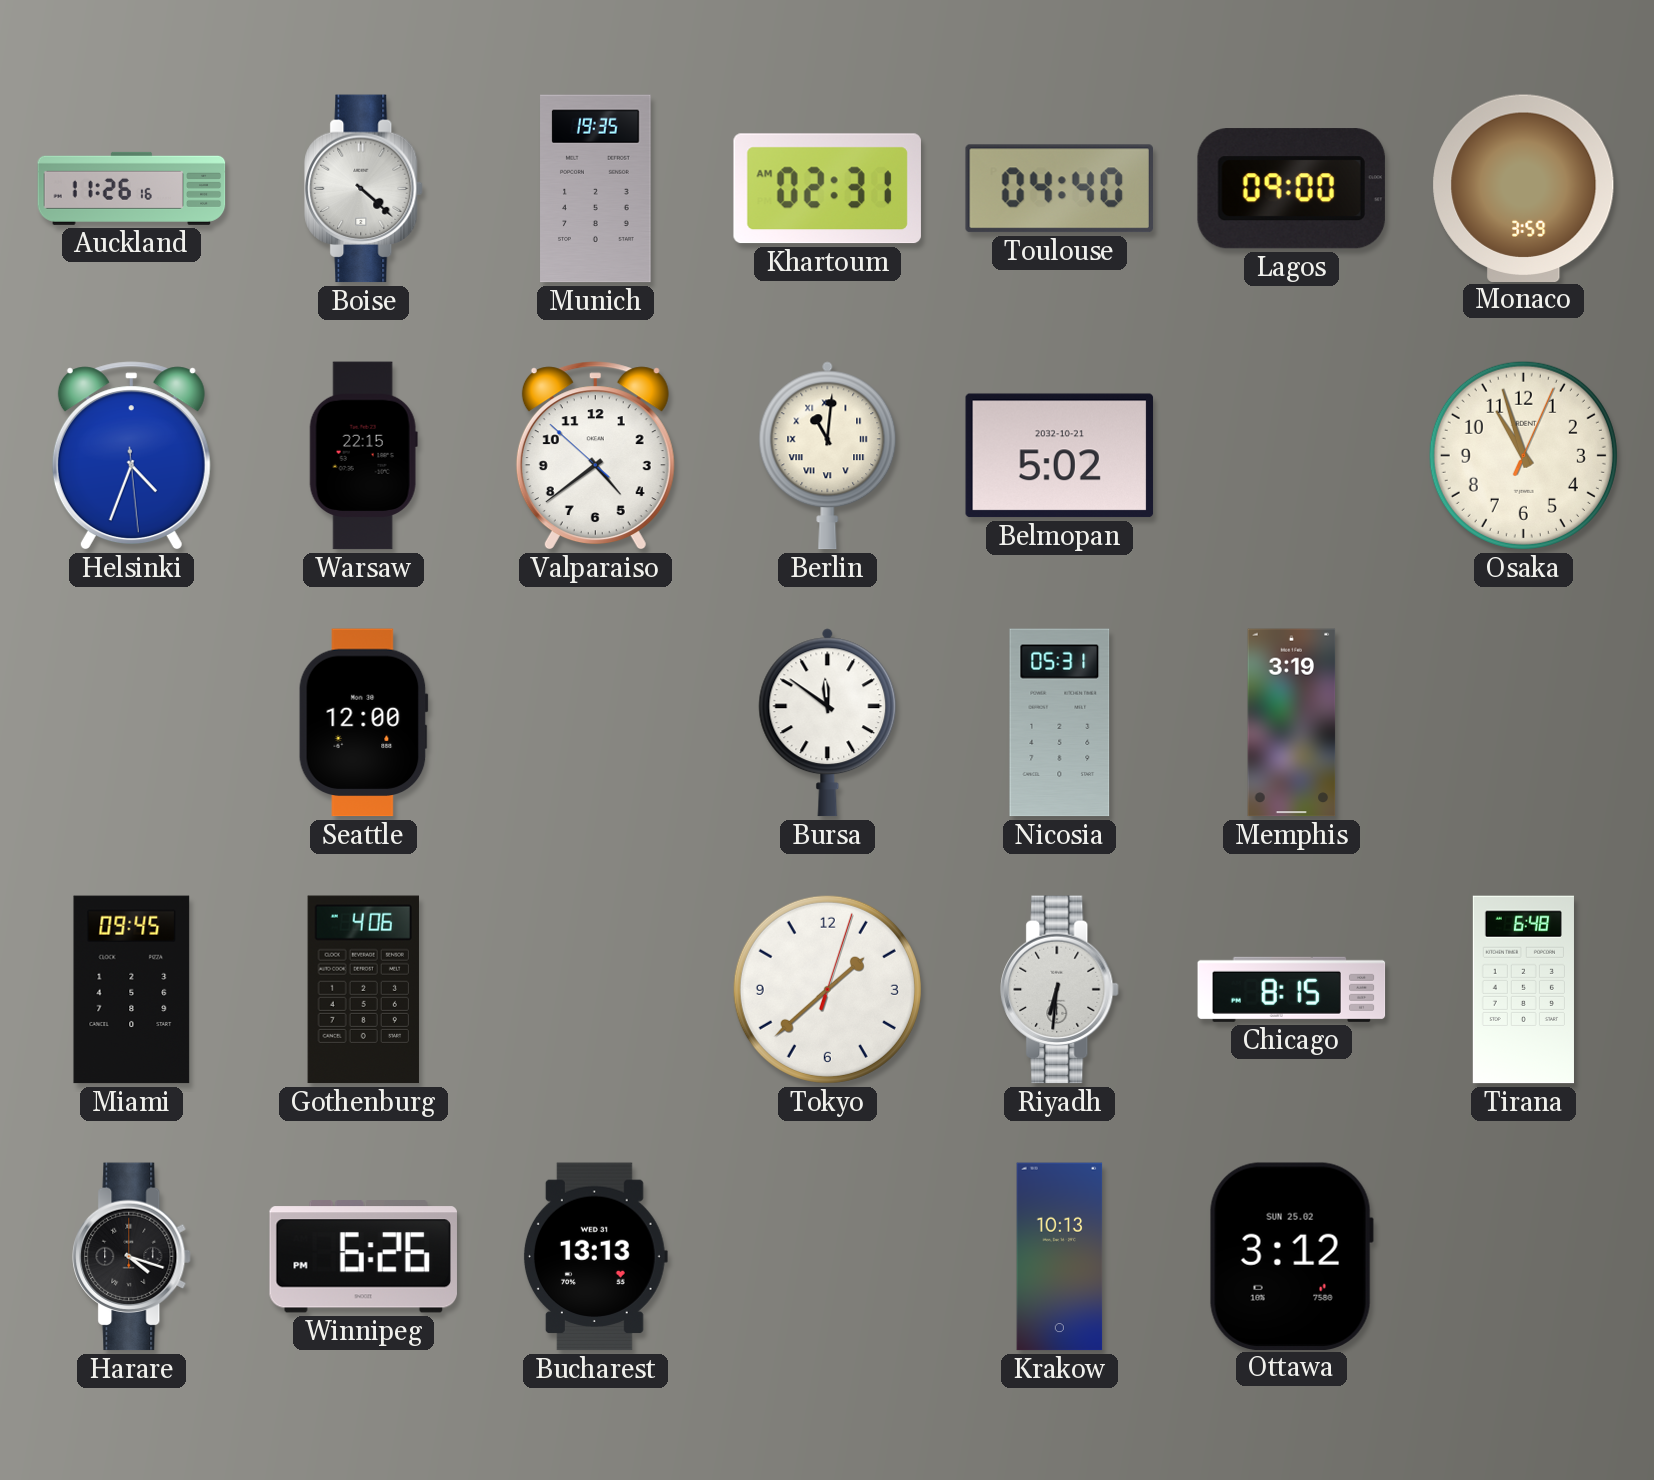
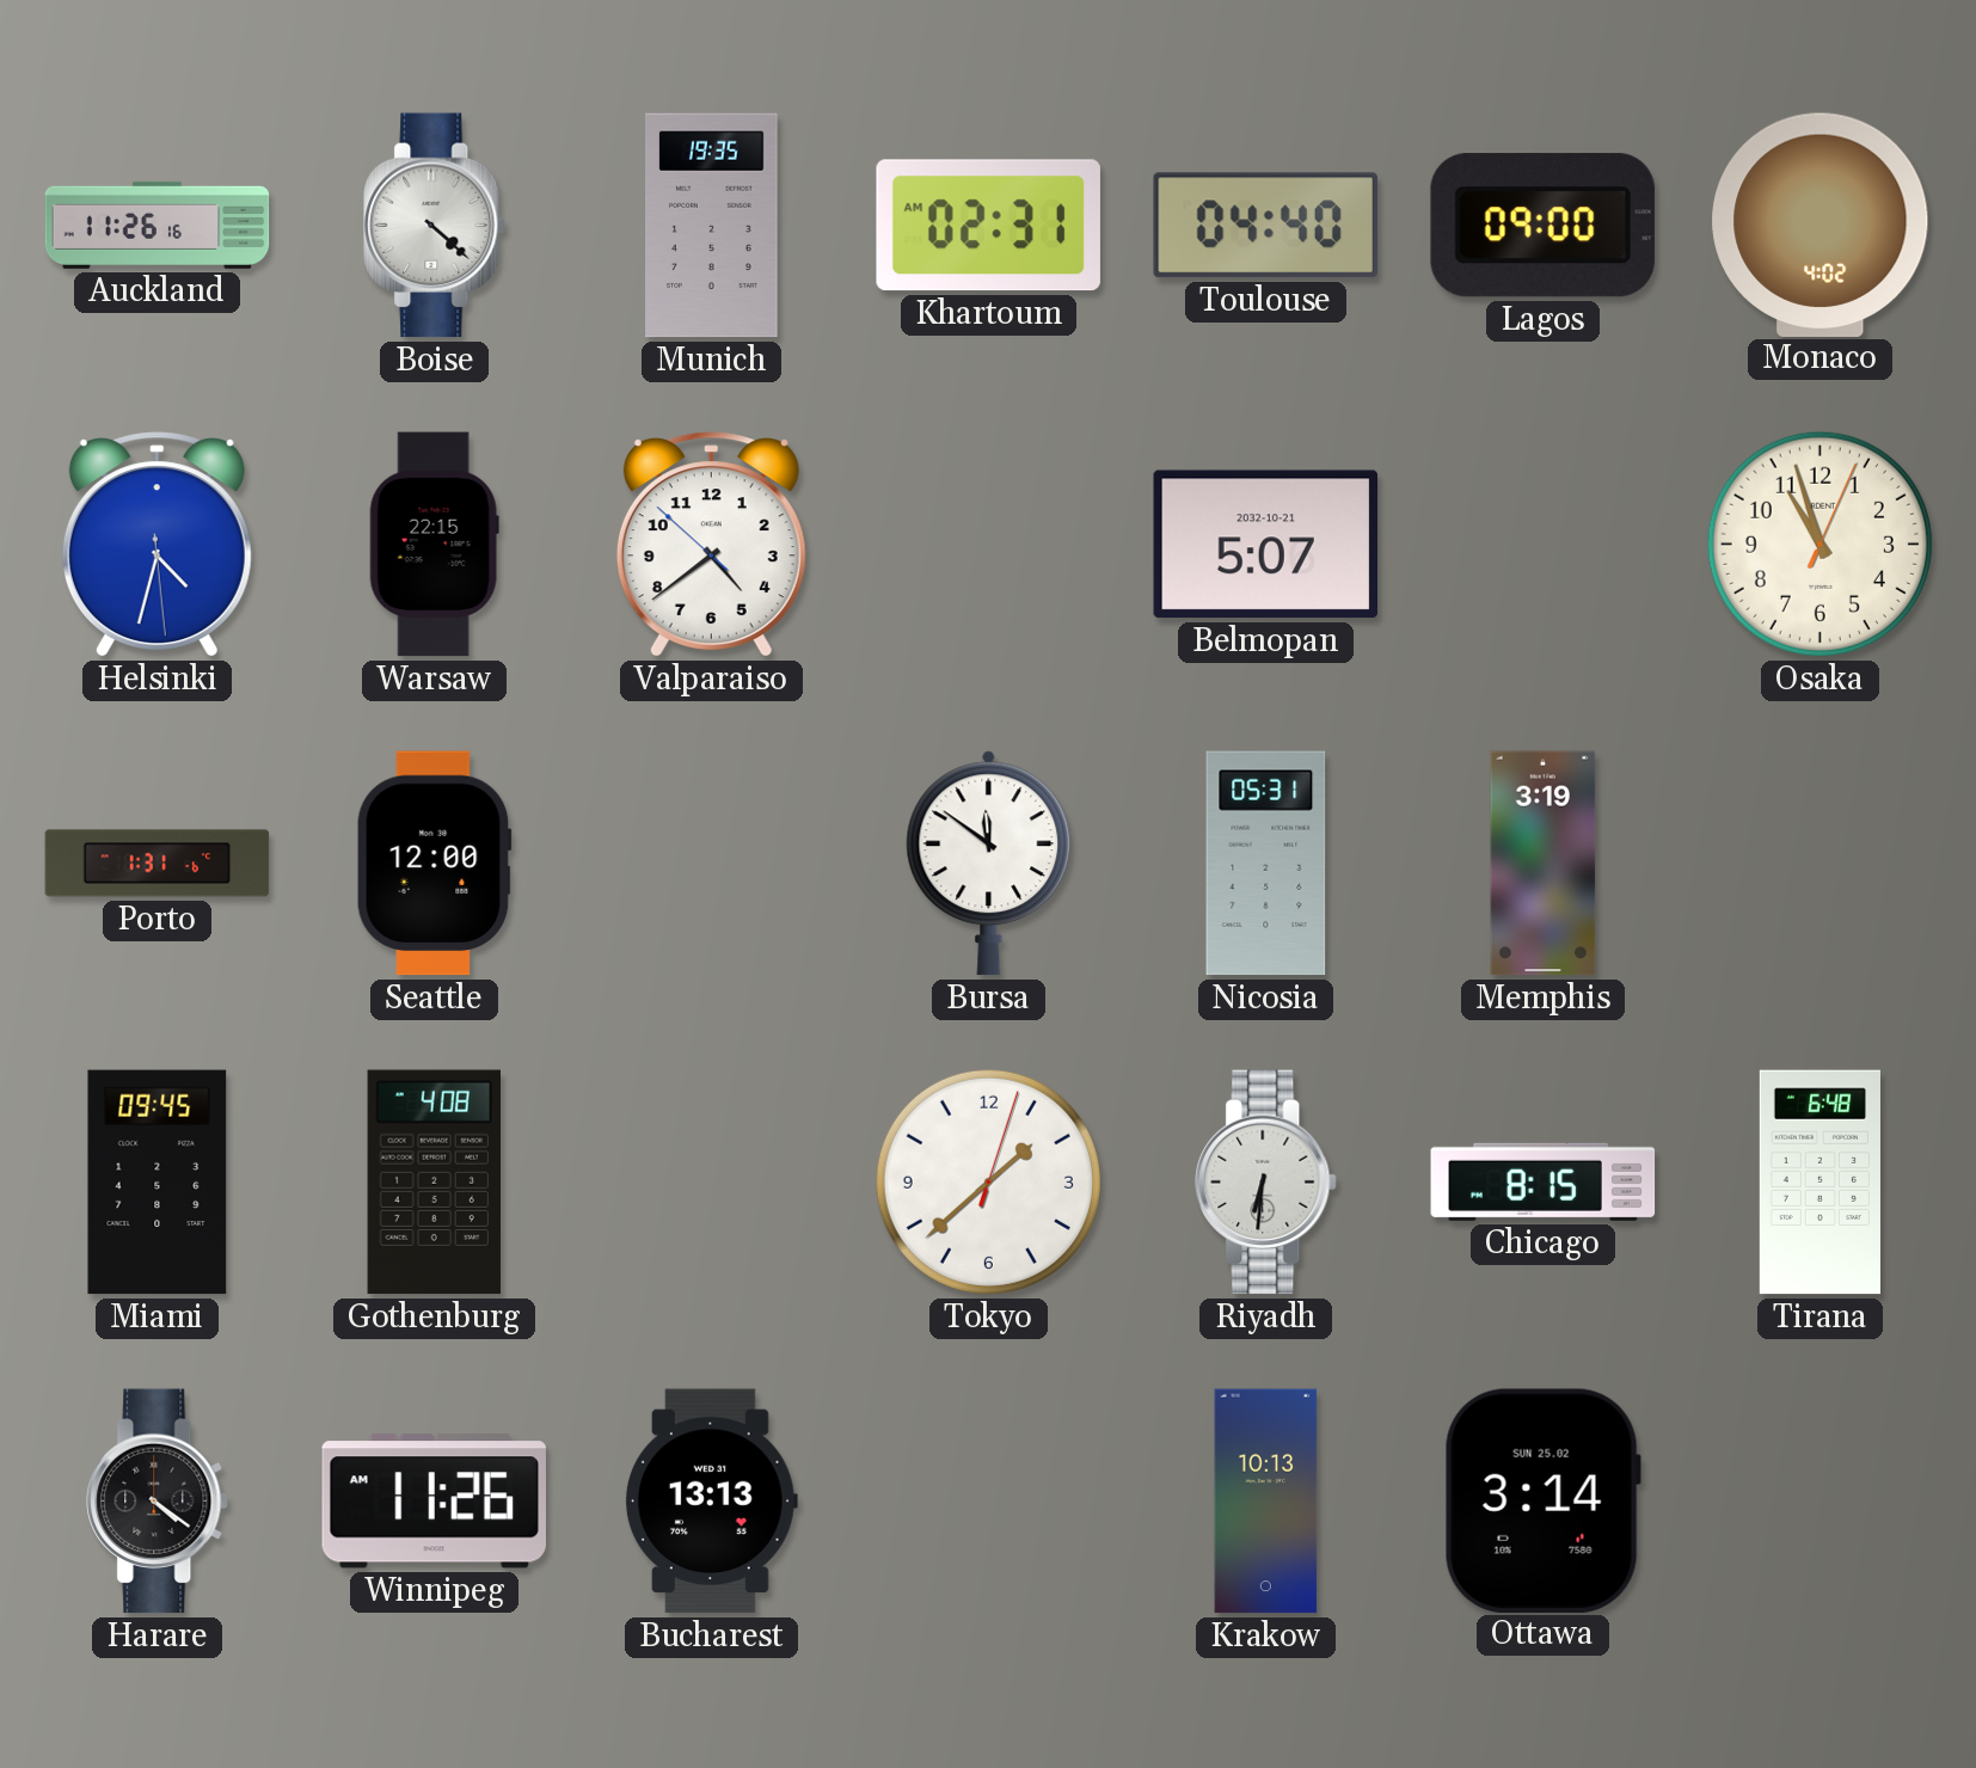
Monaco: 3:59 -> 4:02 (1821, 225)
Helsinki: 4:33 -> 4:32 (157, 545)
Berlin: 11:01 -> none (828, 456)
Belmopan: 5:02 -> 5:07 (1266, 545)
Porto: none -> 1:31 (158, 864)
Gothenburg: 4:06 -> 4:08 (434, 1183)
Harare: 4:18 -> 4:21 (158, 1502)
Winnipeg: 6:26 -> 11:26 (434, 1502)
Ottawa: 3:12 -> 3:14 (1542, 1500)
